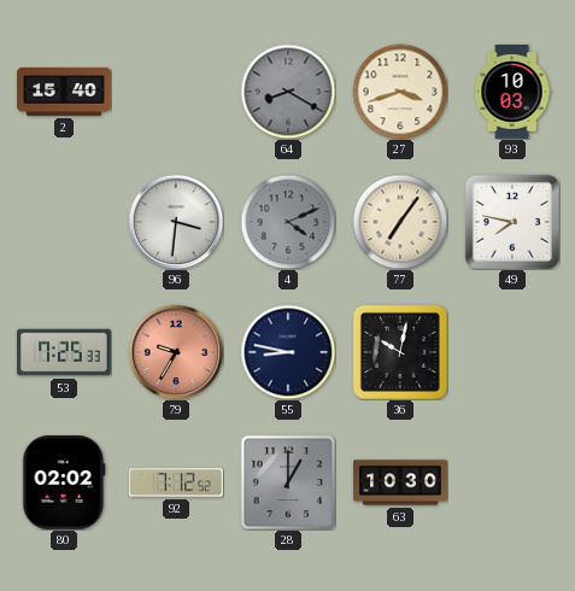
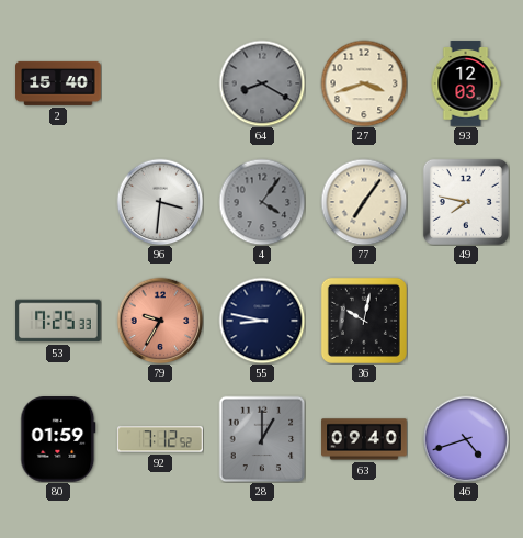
93: 10:03 -> 12:03 (466, 83)
4: 4:11 -> 4:06 (262, 202)
80: 02:02 -> 01:59 (58, 440)
63: 10:30 -> 09:40 (364, 439)
46: none -> 4:42 (466, 439)
